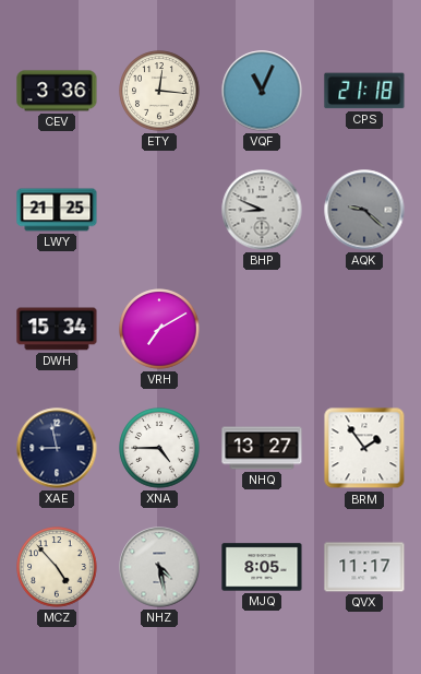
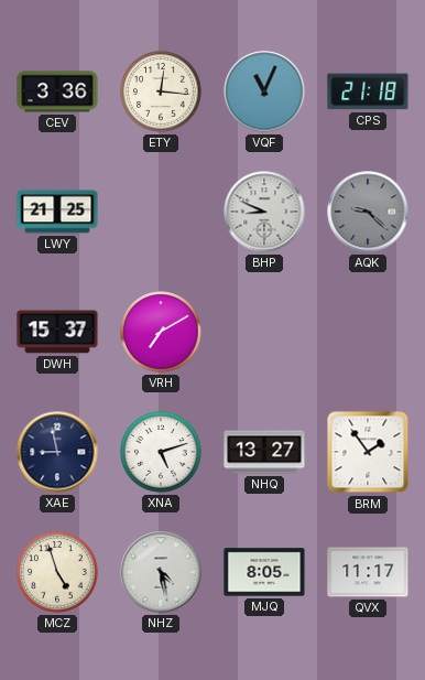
DWH: 15:34 -> 15:37 (57, 332)
XNA: 4:45 -> 5:12 (161, 452)
MCZ: 4:53 -> 4:57 (57, 572)
